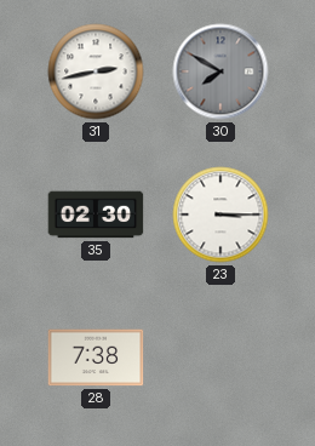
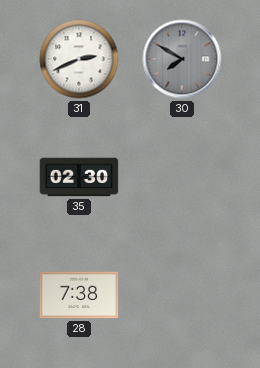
31: 2:43 -> 2:41 (79, 59)
23: 3:15 -> none (220, 215)
